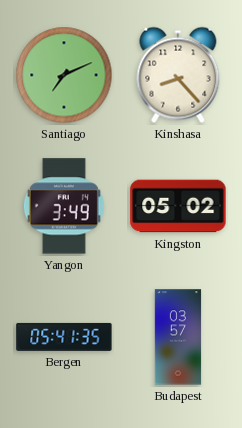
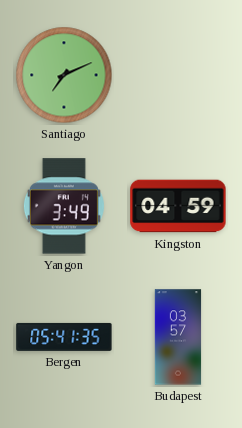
Kinshasa: 8:23 -> none (178, 75)
Kingston: 05:02 -> 04:59 (178, 206)
